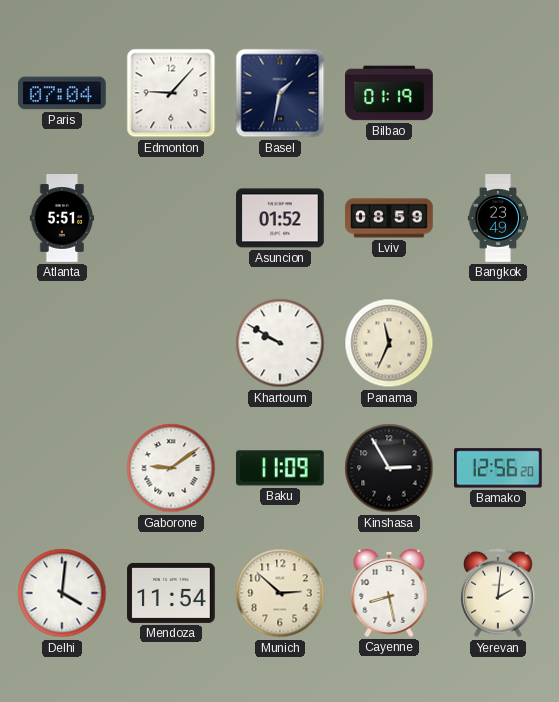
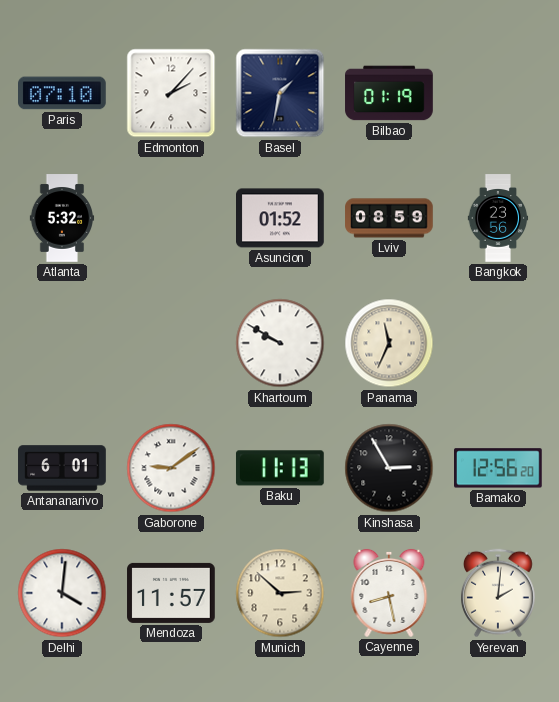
Paris: 07:04 -> 07:10 (63, 93)
Edmonton: 9:07 -> 2:07 (171, 93)
Atlanta: 5:51 -> 5:32 (62, 218)
Bangkok: 23:49 -> 23:56 (498, 218)
Antananarivo: none -> 6:01 (62, 468)
Baku: 11:09 -> 11:13 (280, 468)
Mendoza: 11:54 -> 11:57 (171, 593)
